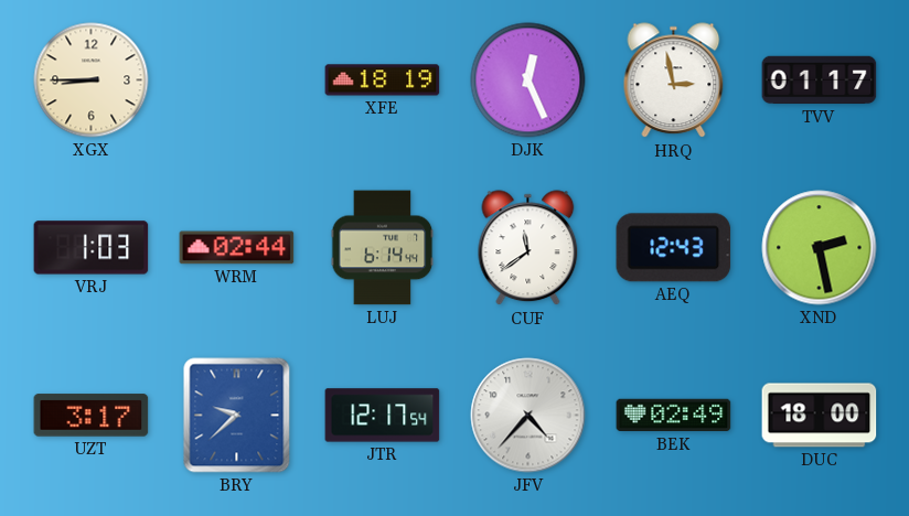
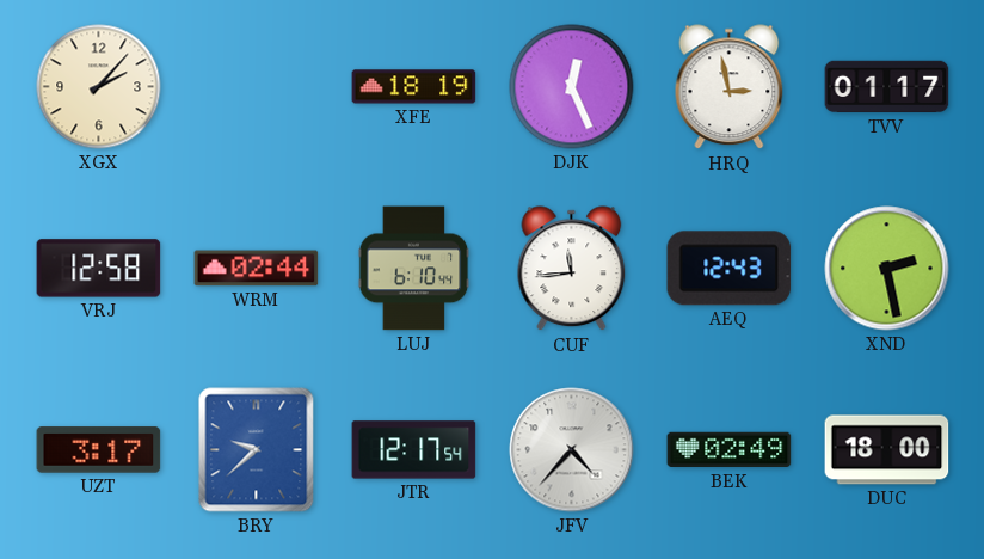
XGX: 8:45 -> 2:07 (99, 87)
VRJ: 1:03 -> 12:58 (99, 269)
LUJ: 6:14 -> 6:10 (414, 269)
CUF: 11:39 -> 11:44 (572, 269)
